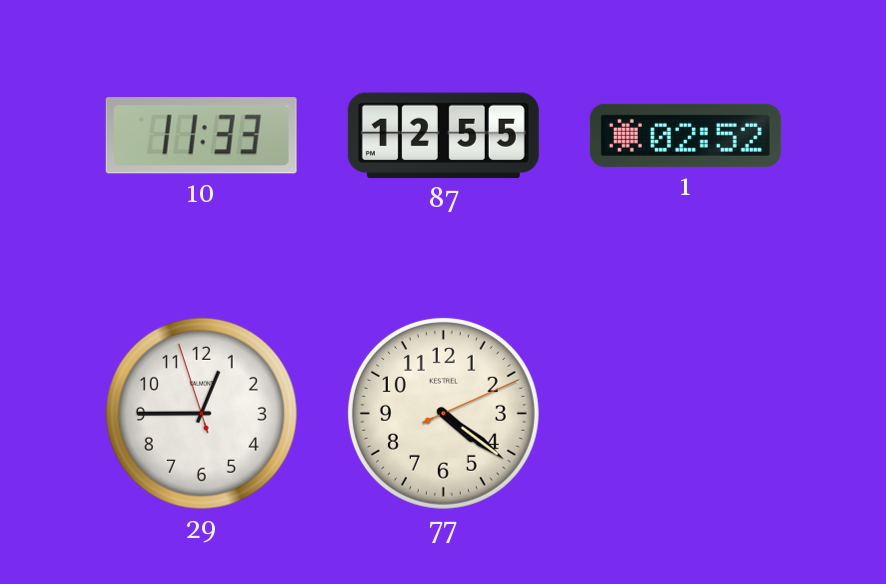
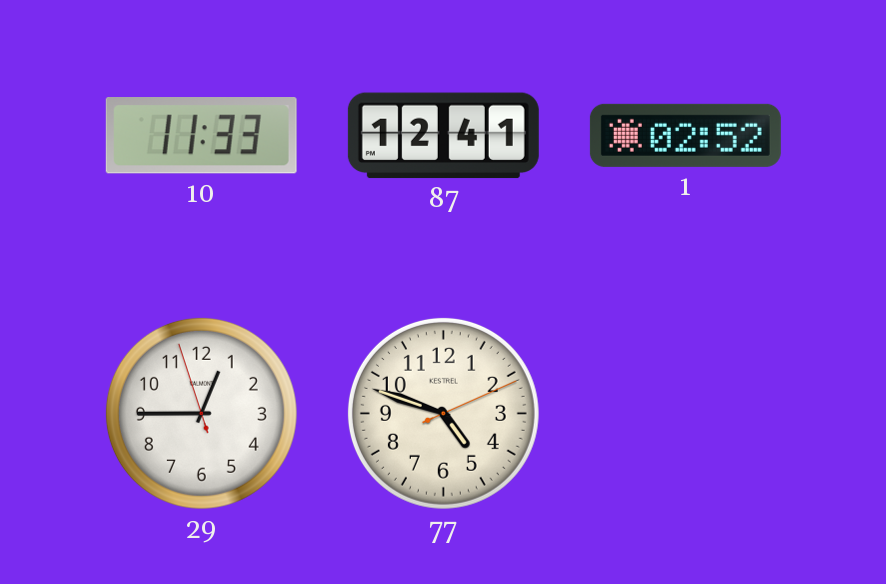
87: 12:55 -> 12:41 (443, 136)
77: 4:21 -> 4:48 (443, 413)
